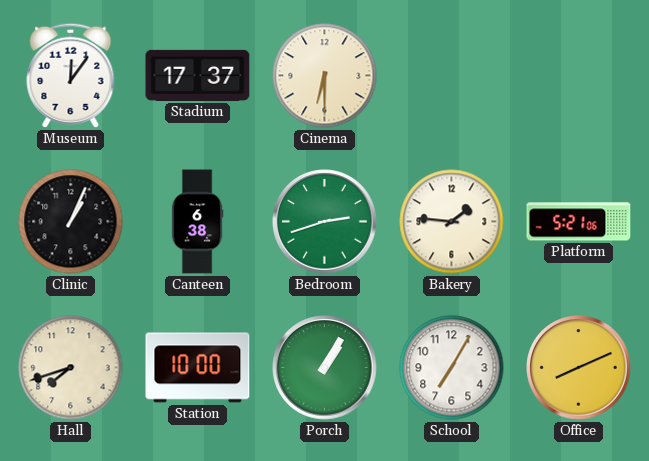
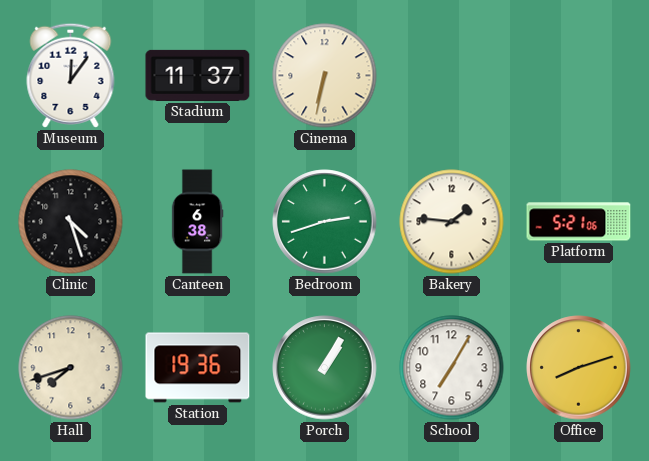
Stadium: 17:37 -> 11:37 (198, 75)
Cinema: 6:30 -> 6:32 (325, 76)
Clinic: 1:04 -> 4:27 (71, 222)
Station: 10:00 -> 19:36 (198, 368)
Office: 8:11 -> 8:12 (579, 368)
